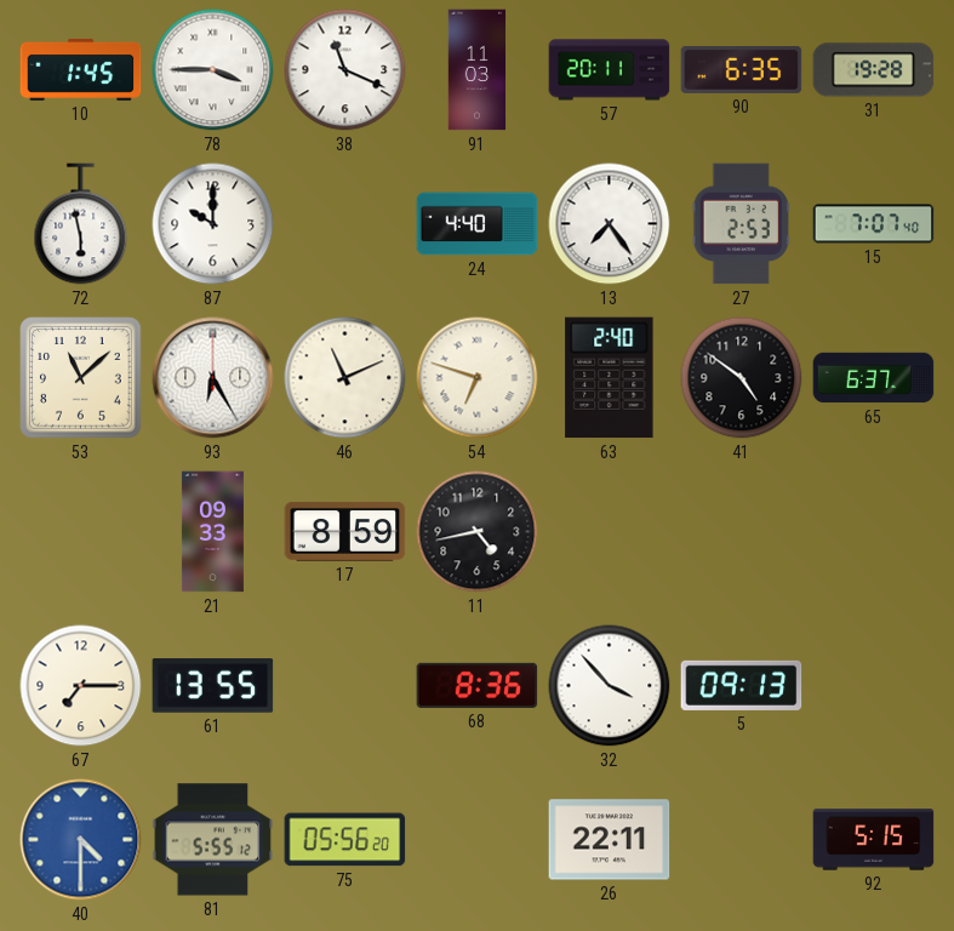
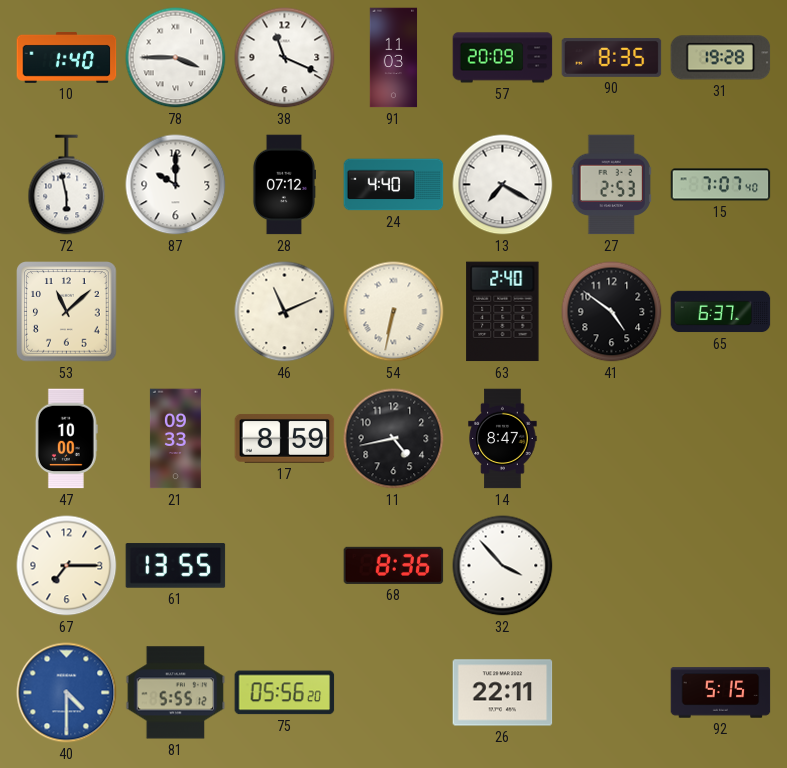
10: 1:45 -> 1:40 (67, 57)
57: 20:11 -> 20:09 (503, 58)
90: 6:35 -> 8:35 (612, 58)
28: none -> 07:12 (284, 185)
13: 7:24 -> 7:20 (503, 185)
93: 6:25 -> none (213, 378)
54: 6:48 -> 6:32 (394, 312)
47: none -> 10:00 (66, 439)
14: none -> 8:47 (503, 439)
5: 09:13 -> none (742, 685)
